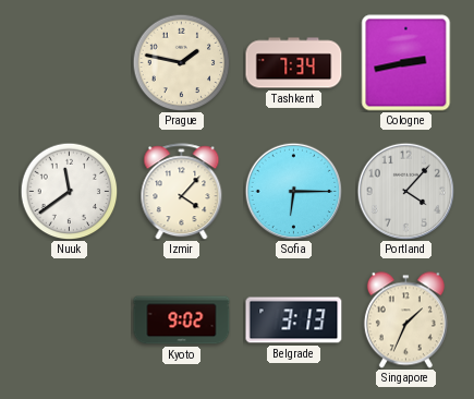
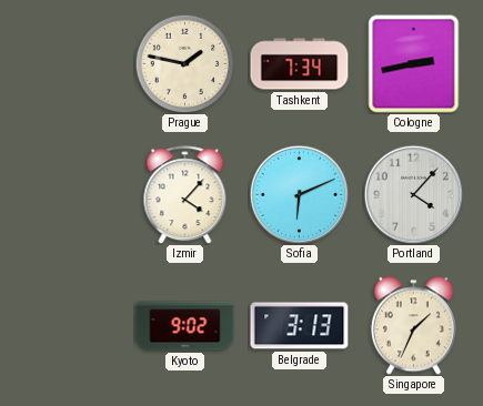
Nuuk: 11:39 -> none (69, 191)
Sofia: 6:15 -> 6:11 (299, 194)
